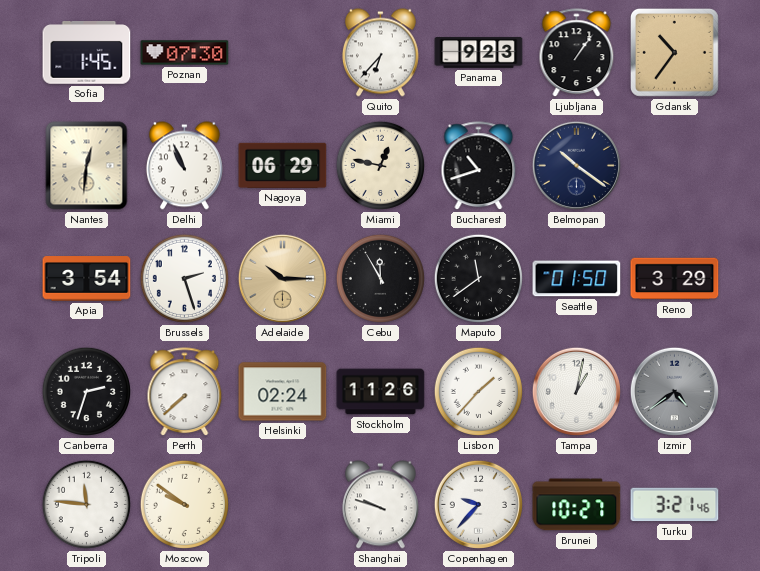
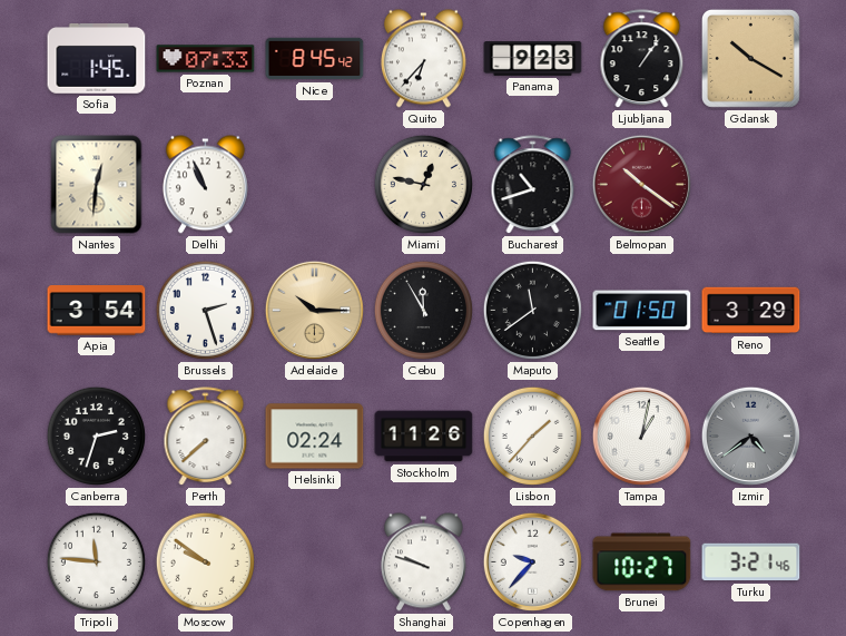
Poznan: 07:30 -> 07:33 (206, 59)
Nice: none -> 8:45 (315, 59)
Gdansk: 10:36 -> 10:20 (750, 58)
Nagoya: 06:29 -> none (283, 165)
Belmopan dial: navy -> burgundy (641, 184)
